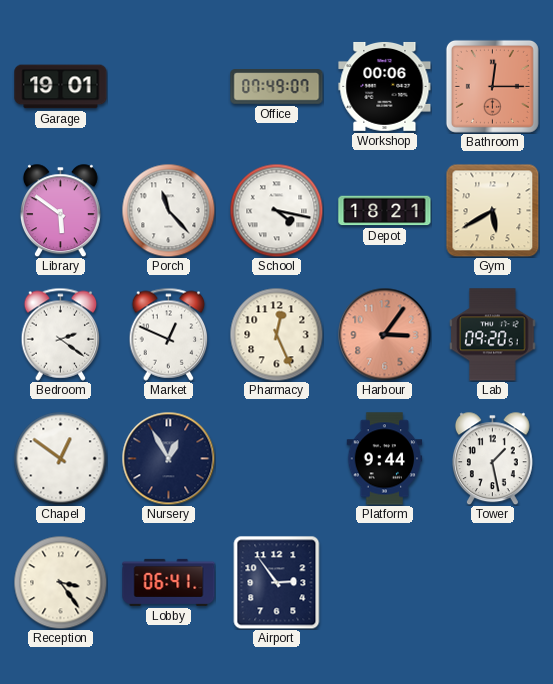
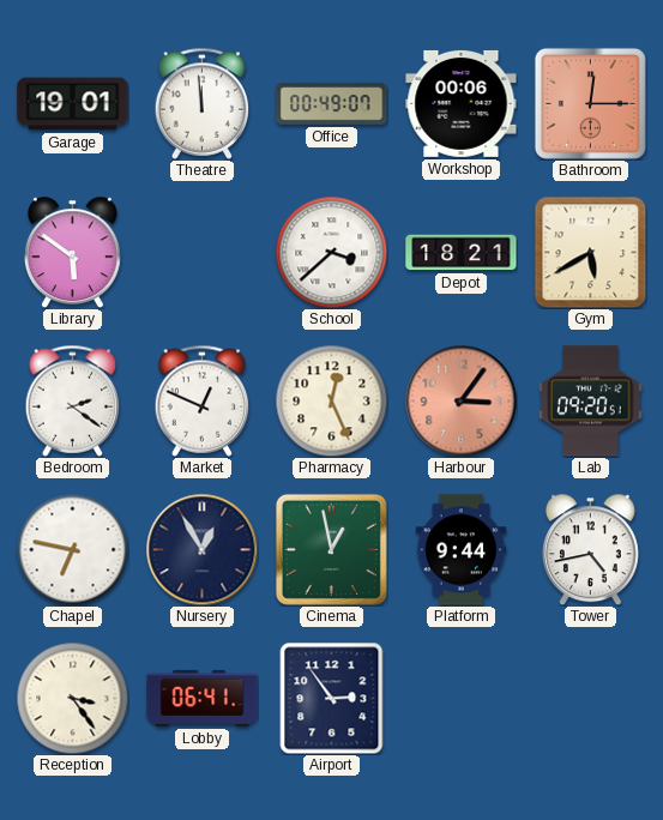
Theatre: none -> 11:59 (203, 103)
Office: 07:49 -> 00:49 (332, 104)
Porch: 11:23 -> none (168, 210)
School: 4:17 -> 3:38 (331, 252)
Chapel: 12:51 -> 6:47 (72, 549)
Cinema: none -> 12:58 (331, 549)
Tower: 1:28 -> 4:43 (590, 549)
